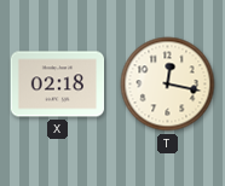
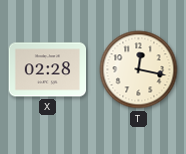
X: 02:18 -> 02:28 (48, 70)
